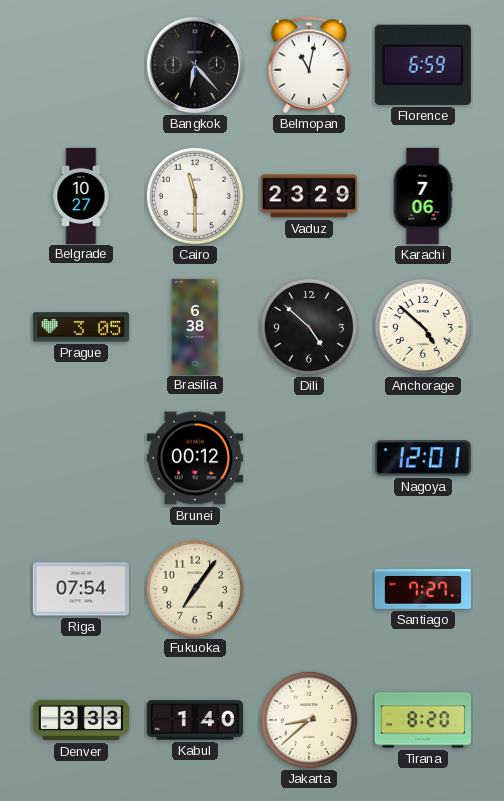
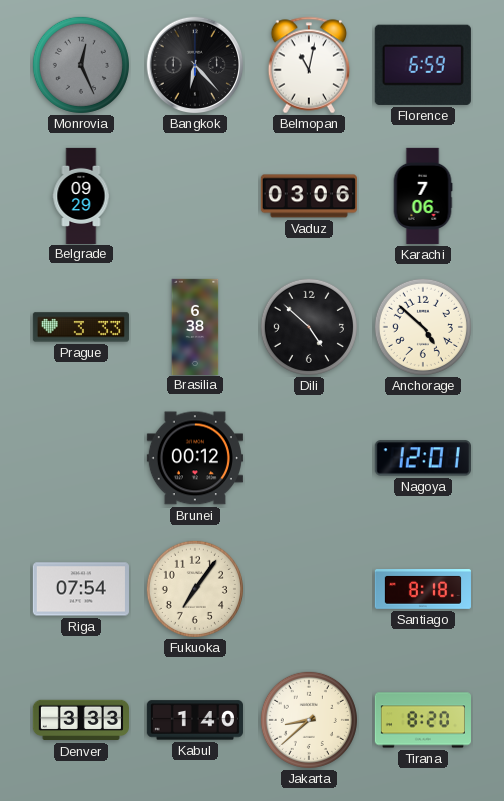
Monrovia: none -> 12:26 (81, 65)
Belgrade: 10:27 -> 09:29 (81, 195)
Cairo: 11:30 -> none (195, 196)
Vaduz: 23:29 -> 03:06 (309, 196)
Prague: 3:05 -> 3:33 (81, 327)
Santiago: 7:27 -> 8:18 (423, 590)
